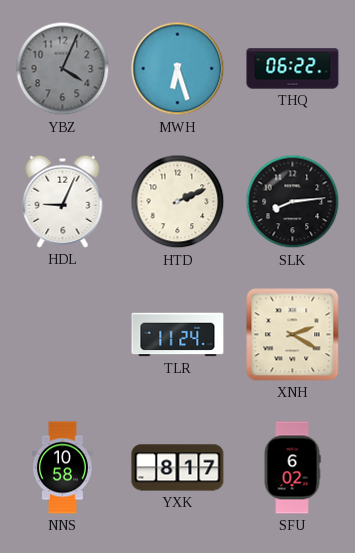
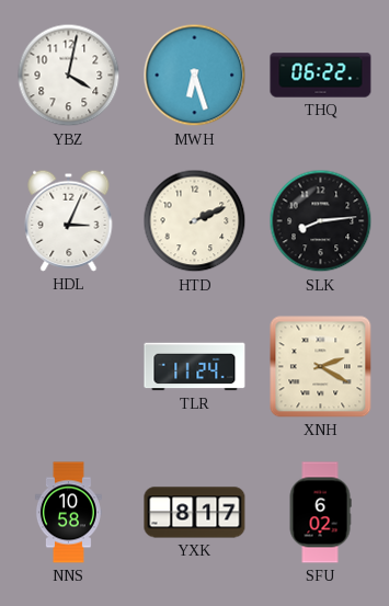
YBZ: 4:04 -> 4:02 (69, 76)
YBZ dial: grey -> white (69, 76)
HDL: 9:04 -> 3:04 (69, 220)
